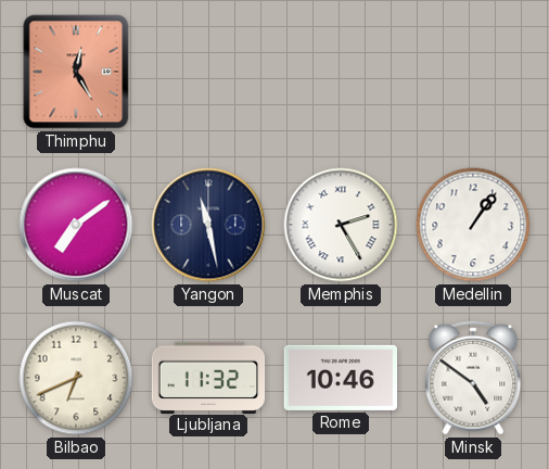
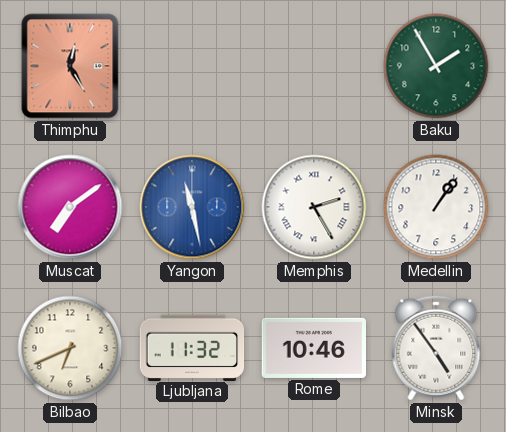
Baku: none -> 1:55 (436, 66)
Yangon dial: navy -> blue (192, 207)
Minsk: 4:51 -> 4:54 (436, 348)
